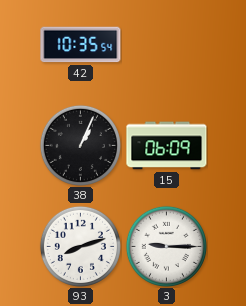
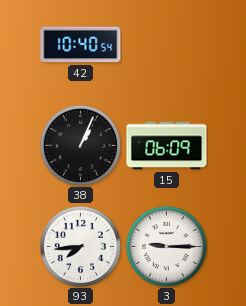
42: 10:35 -> 10:40 (81, 45)
93: 8:12 -> 7:44 (80, 246)
